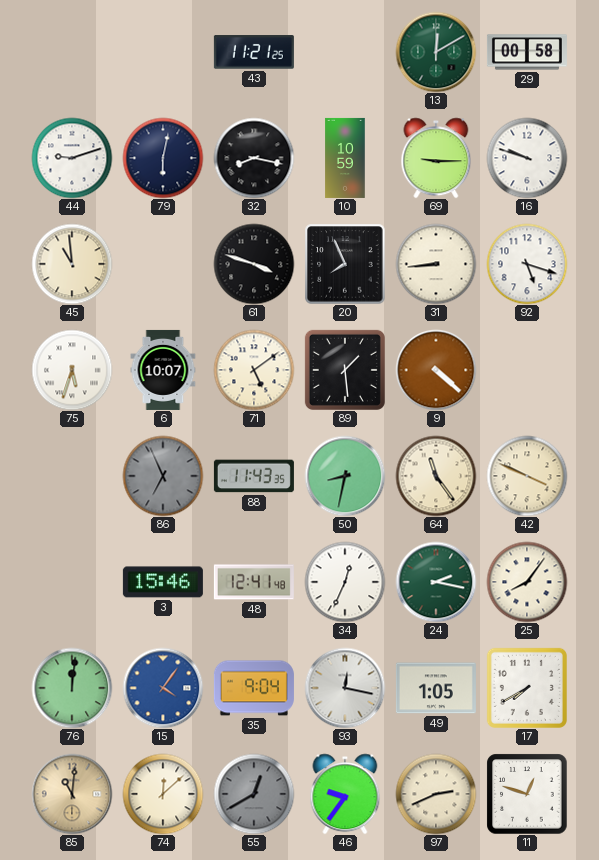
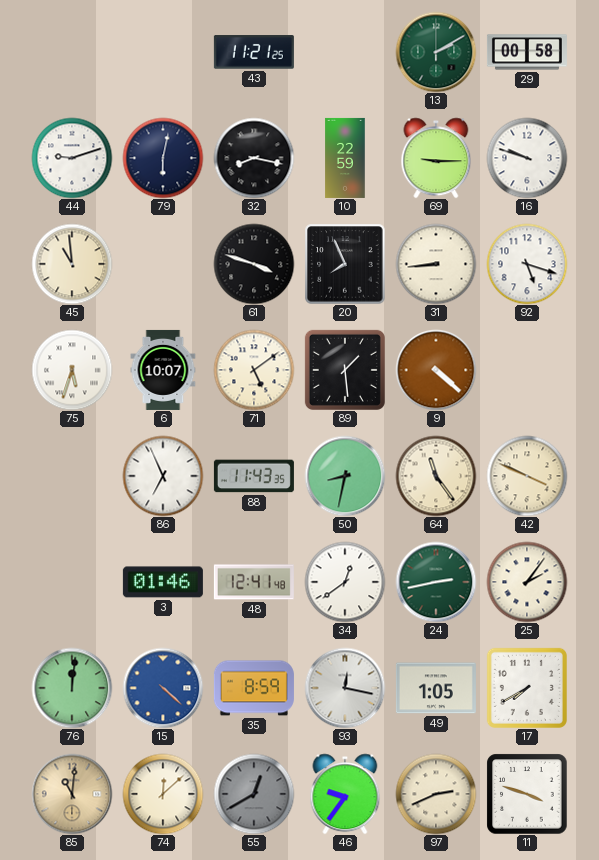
13: 12:10 -> 2:10 (436, 52)
10: 10:59 -> 22:59 (345, 158)
86 dial: grey -> white (163, 476)
3: 15:46 -> 01:46 (163, 582)
34: 12:34 -> 12:39 (345, 582)
24: 2:17 -> 2:43 (436, 582)
25: 8:06 -> 2:06 (527, 582)
15: 4:06 -> 4:22 (163, 688)
35: 9:04 -> 8:59 (254, 688)
11: 12:48 -> 3:48 (527, 794)
